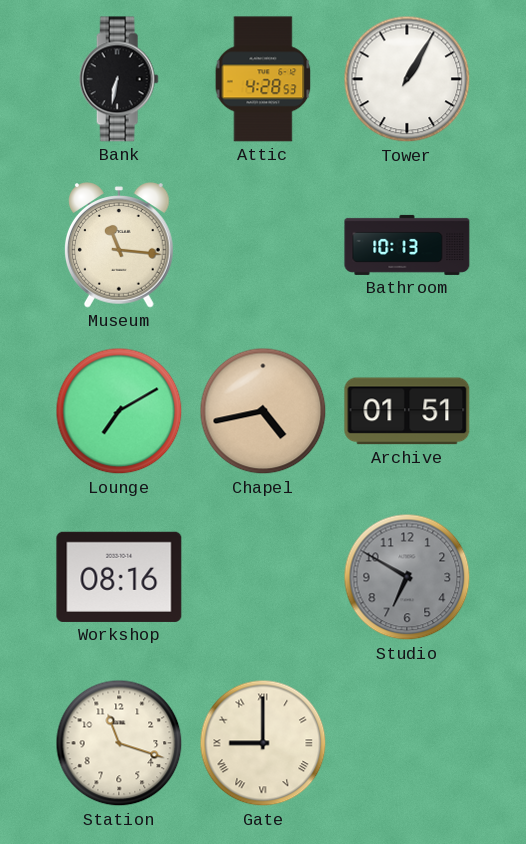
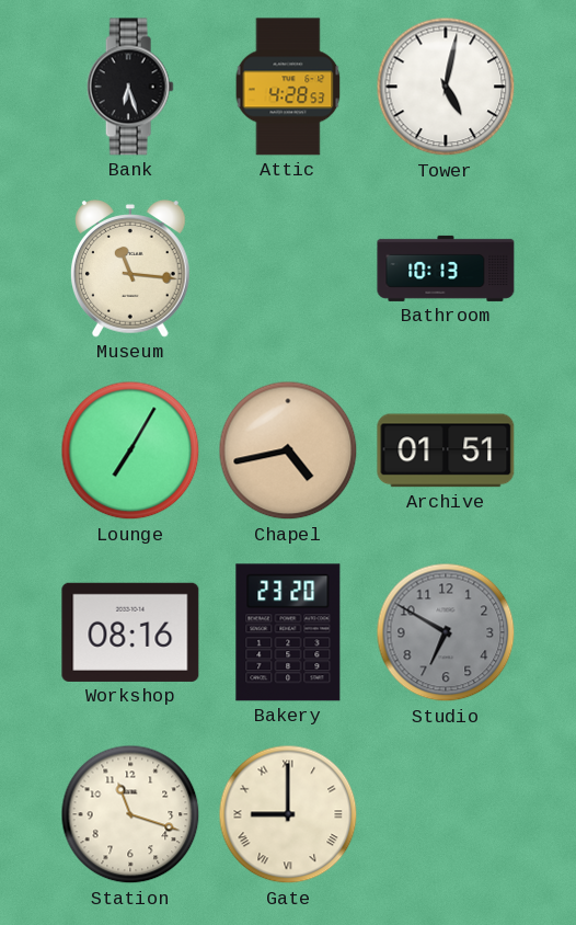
Bank: 6:32 -> 6:27 (130, 87)
Tower: 1:05 -> 5:02 (446, 87)
Lounge: 7:10 -> 7:05 (130, 450)
Bakery: none -> 23:20 (288, 632)
